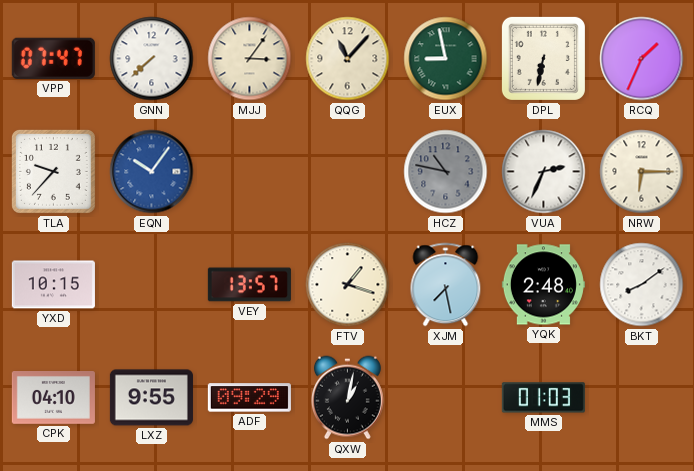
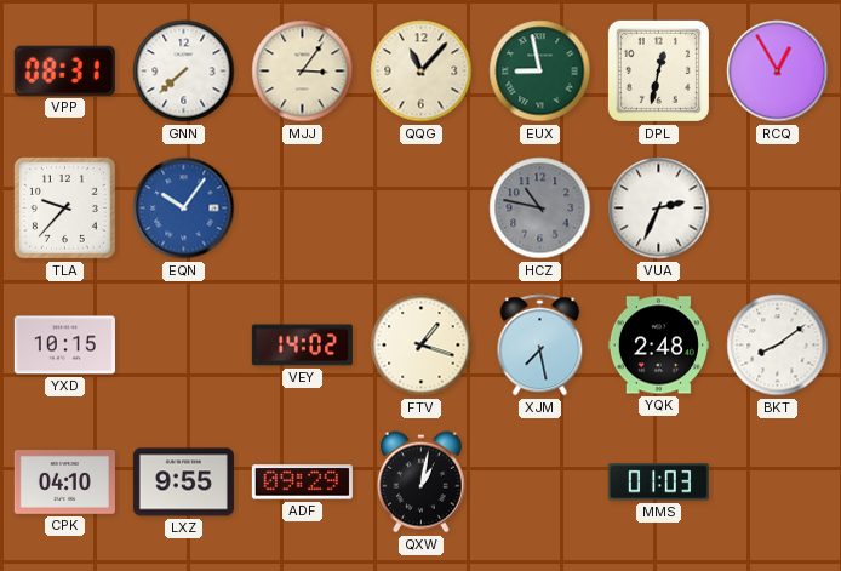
VPP: 07:47 -> 08:31 (64, 70)
DPL: 6:32 -> 12:32 (658, 70)
RCQ: 1:34 -> 12:55 (778, 72)
NRW: 6:15 -> none (642, 172)
VEY: 13:57 -> 14:02 (302, 346)
